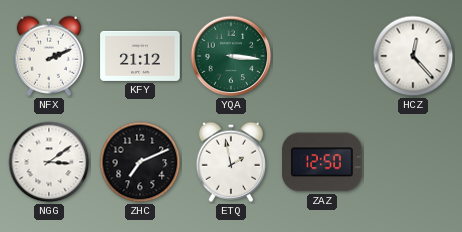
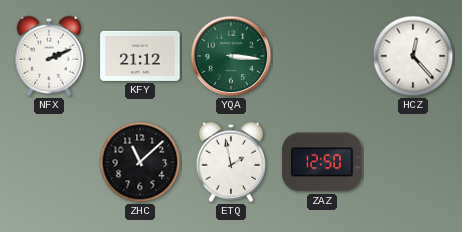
NGG: 3:09 -> none (49, 162)
ZHC: 7:11 -> 11:08 (140, 162)
